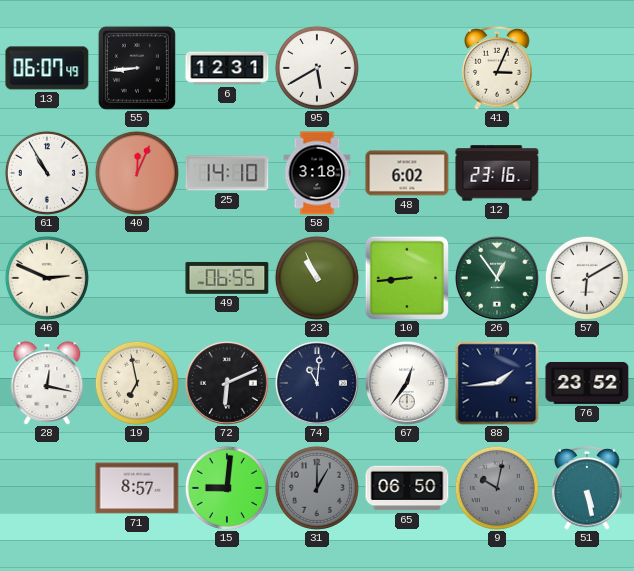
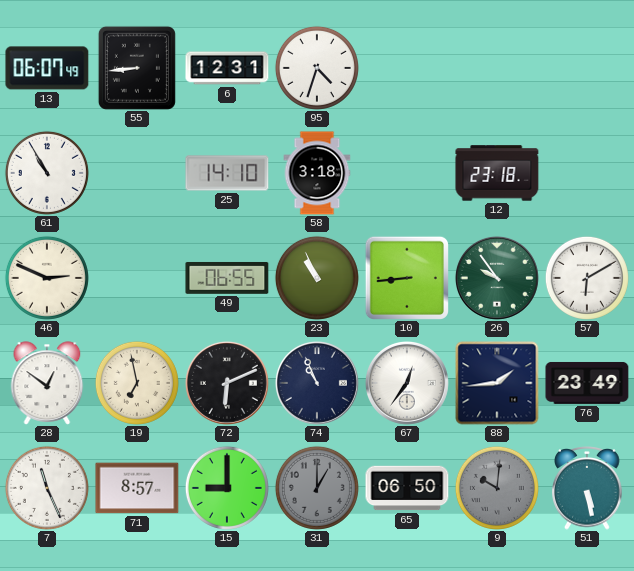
95: 5:40 -> 4:33 (317, 68)
41: 3:04 -> none (497, 69)
40: 12:04 -> none (137, 173)
48: 6:02 -> none (407, 173)
12: 23:16 -> 23:18 (497, 173)
26: 12:54 -> 9:54 (497, 278)
28: 12:17 -> 12:51 (47, 383)
74: 11:01 -> 10:56 (317, 383)
76: 23:52 -> 23:49 (587, 383)
7: none -> 11:26 (47, 488)
15: 9:01 -> 9:00 (227, 488)
9: 10:02 -> 10:01 (497, 488)
